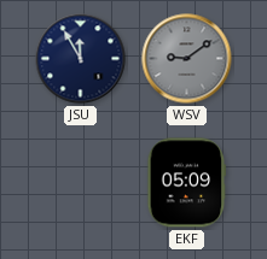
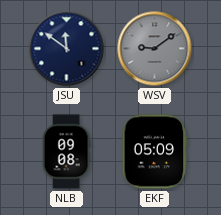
JSU: 11:55 -> 11:51 (67, 49)
NLB: none -> 09:08 (66, 152)
